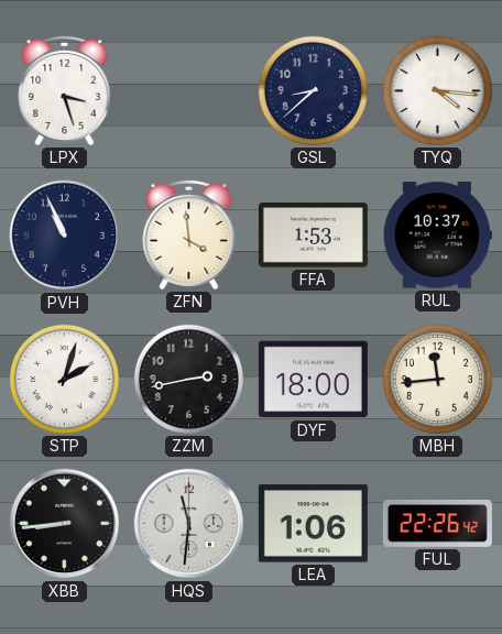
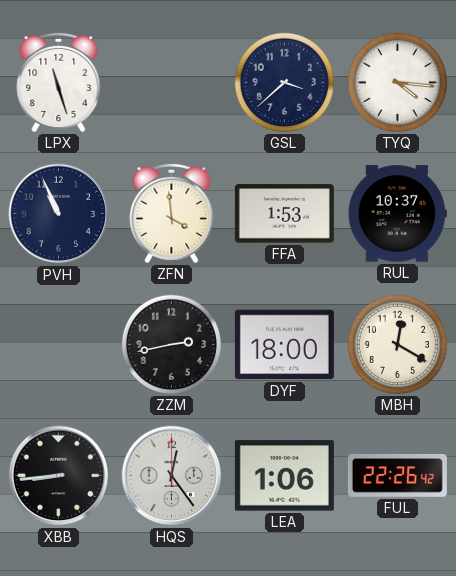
LPX: 3:27 -> 11:27 (59, 82)
GSL: 8:38 -> 3:38 (284, 82)
STP: 2:03 -> none (64, 379)
MBH: 11:44 -> 12:20 (397, 344)
HQS: 11:31 -> 12:24 (172, 476)
